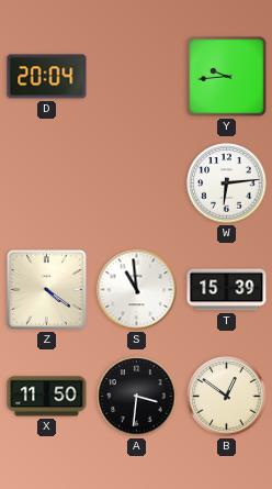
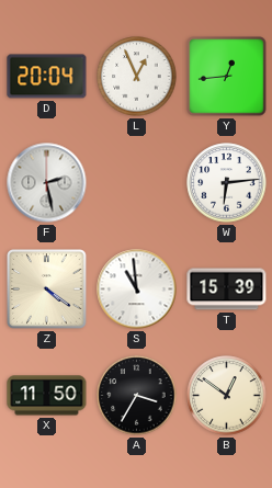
L: none -> 12:56 (137, 77)
Y: 9:44 -> 12:44 (227, 77)
F: none -> 2:28 (47, 183)
A: 3:31 -> 3:35 (137, 396)
